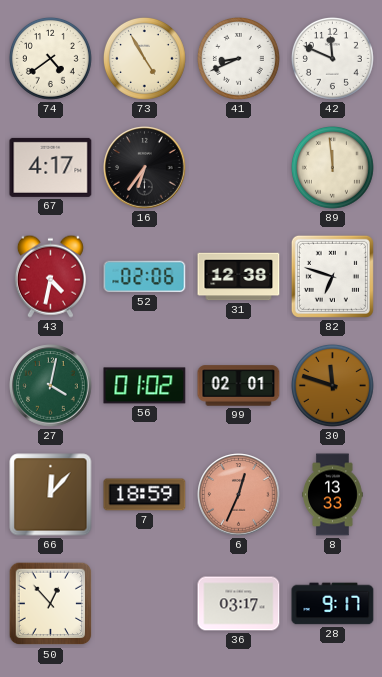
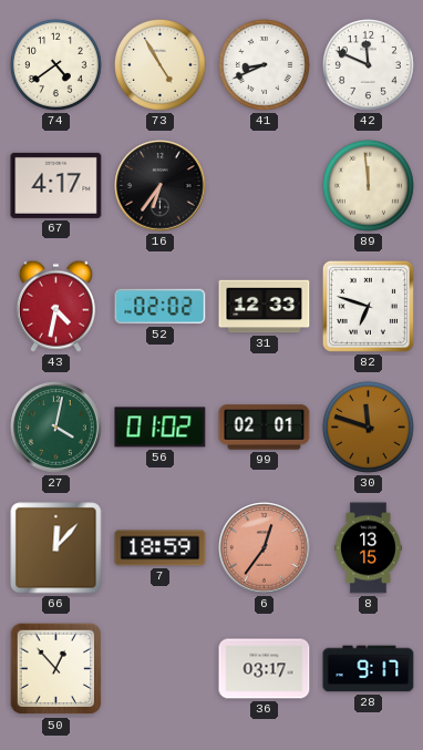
52: 02:06 -> 02:02 (161, 307)
31: 12:38 -> 12:33 (265, 307)
6: 12:34 -> 12:36 (265, 548)
8: 13:33 -> 13:15 (369, 548)
